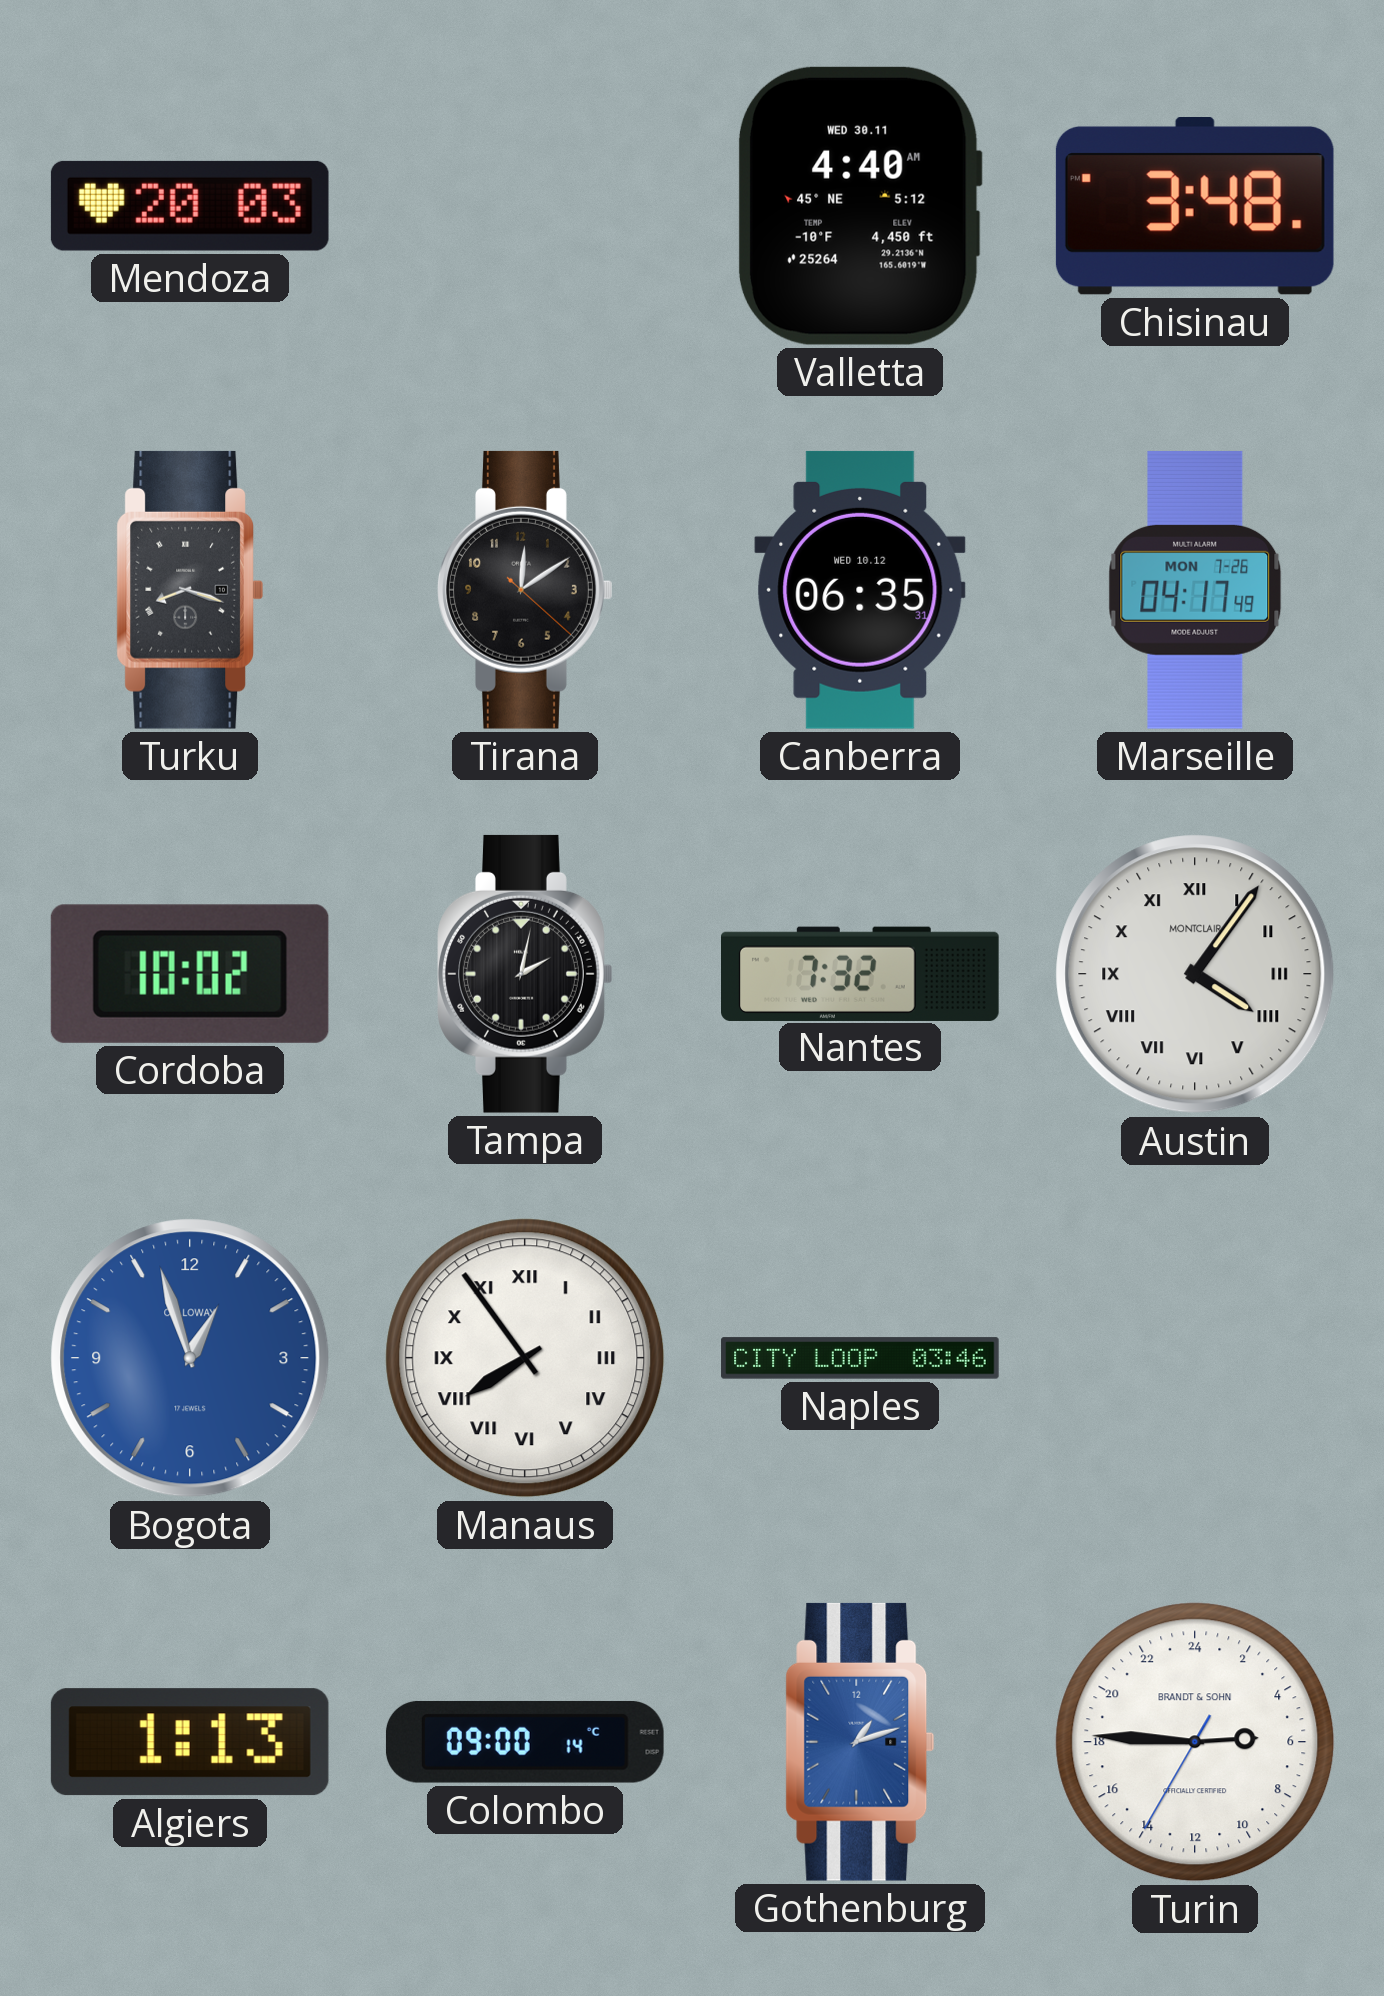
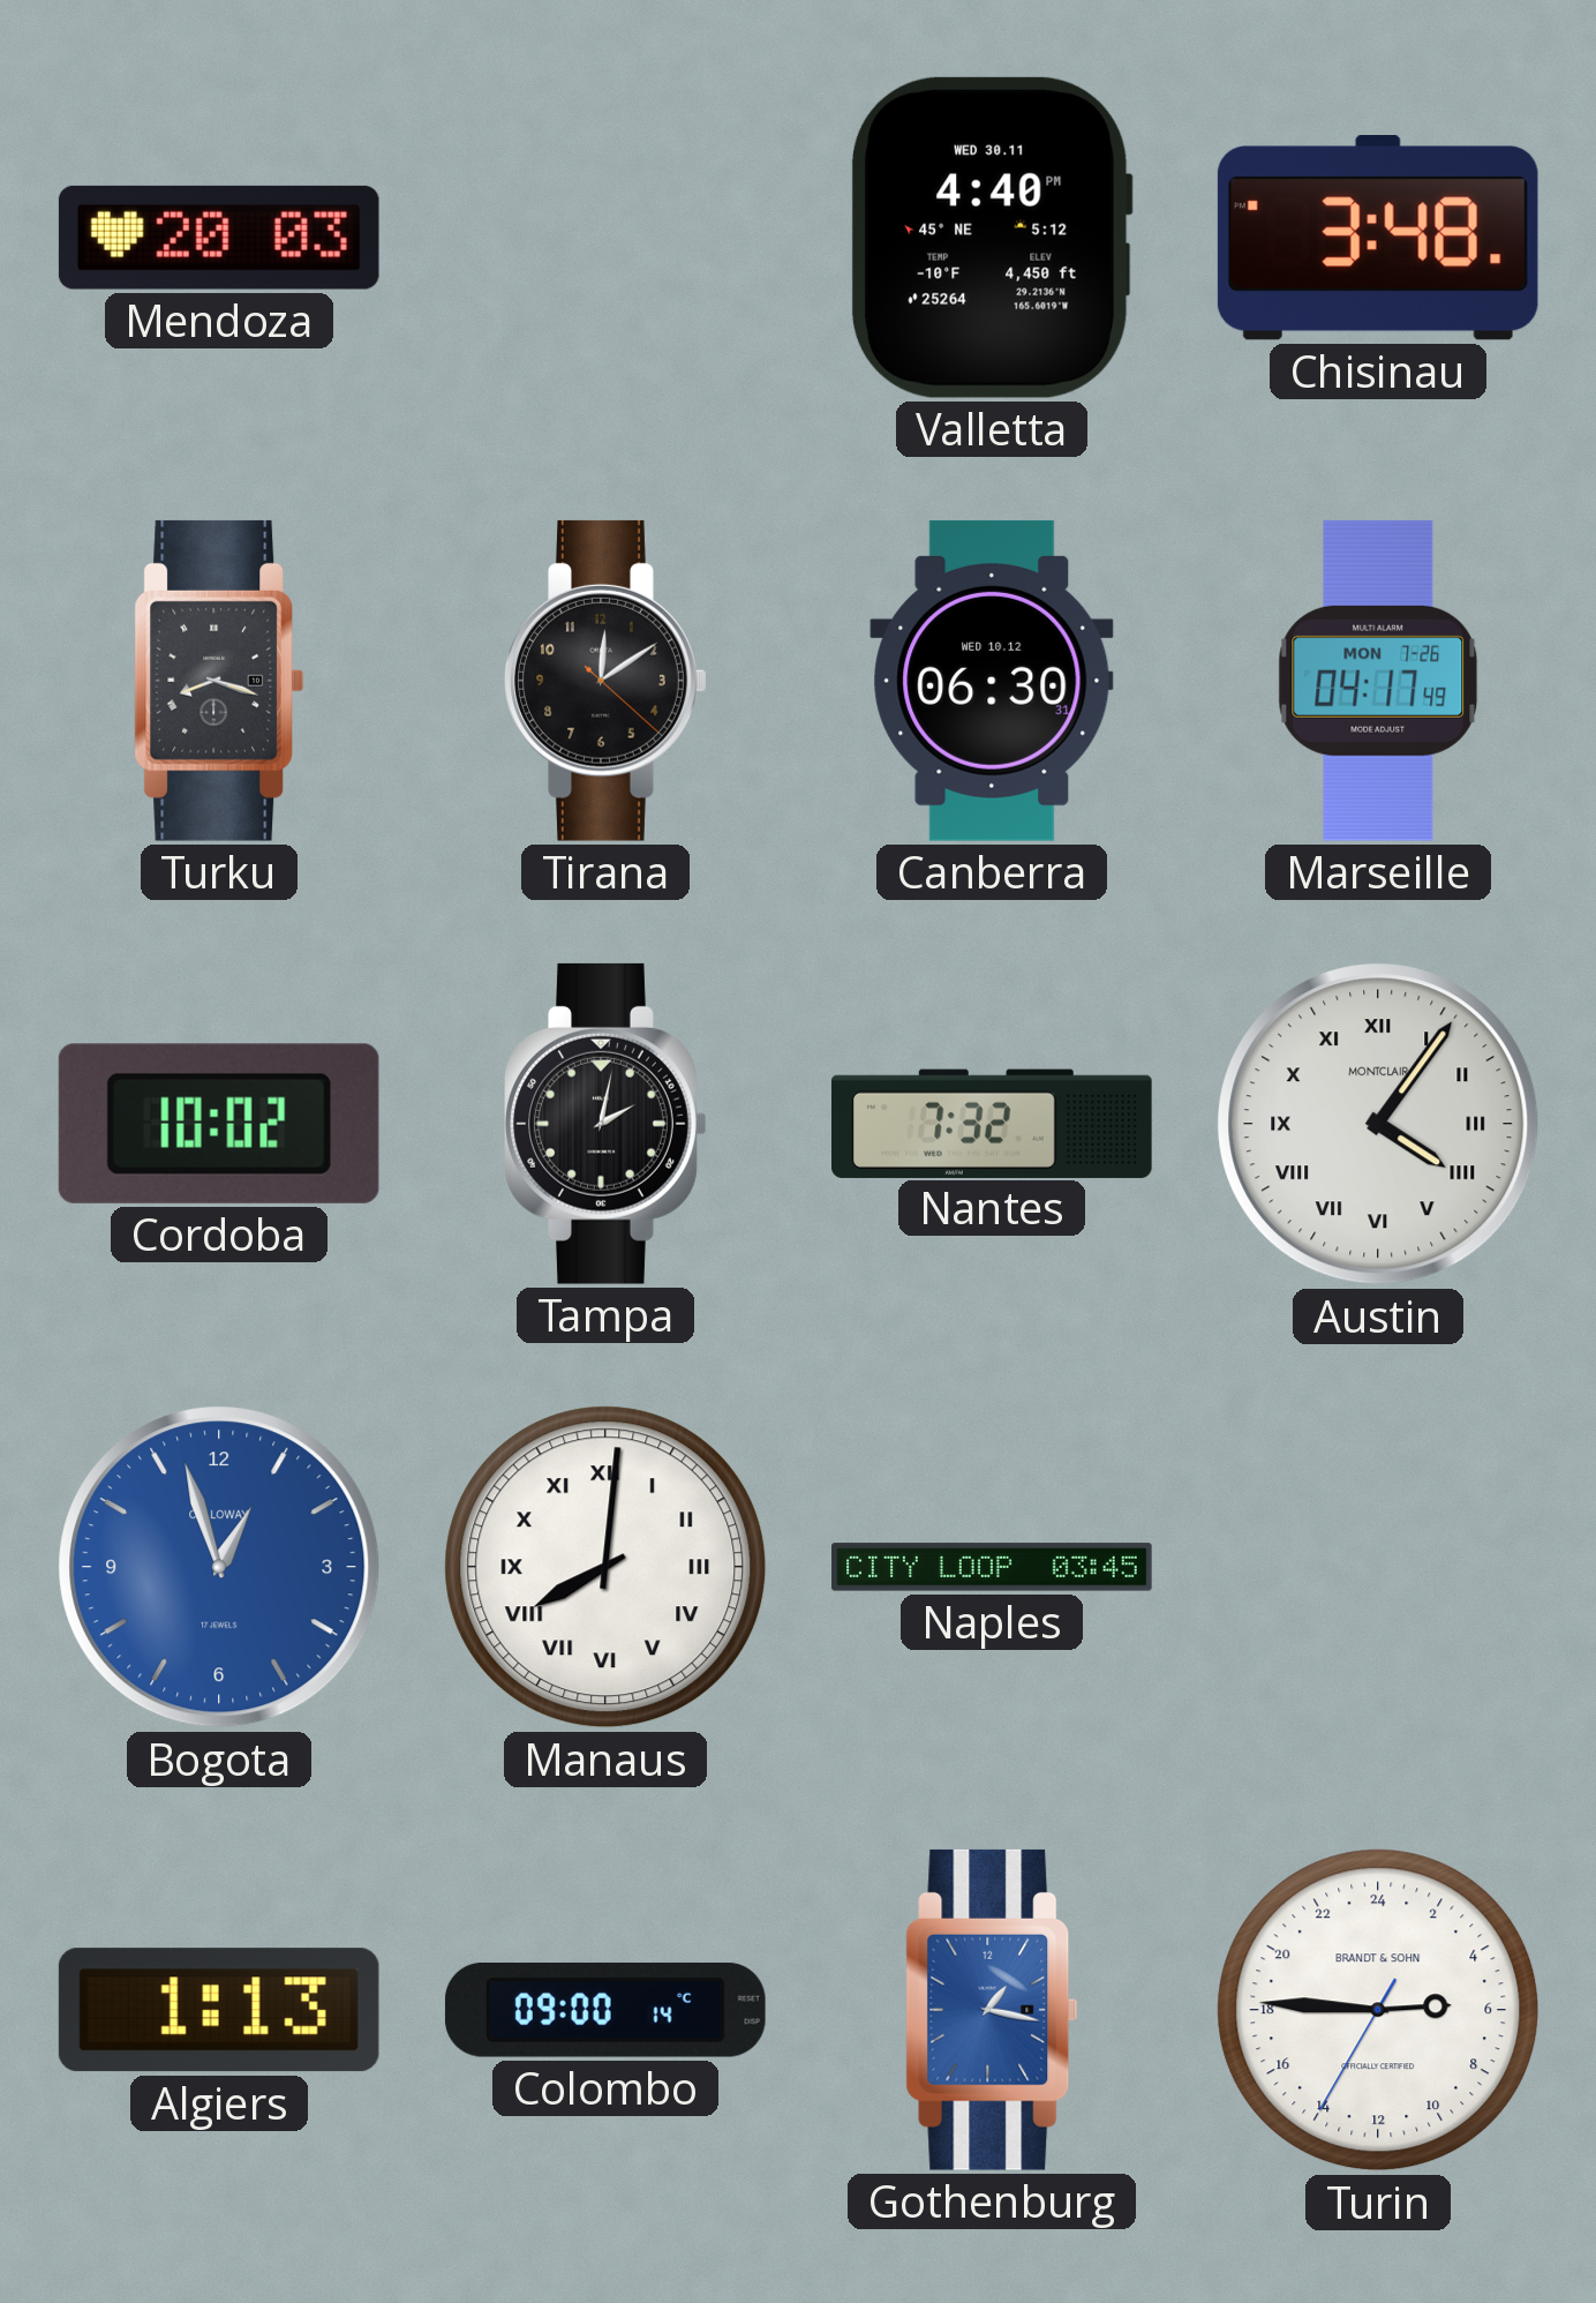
Valletta: 4:40 AM -> 4:40 PM (991, 238)
Canberra: 06:35 -> 06:30 (992, 681)
Manaus: 7:54 -> 8:01 (605, 1567)
Naples: 03:46 -> 03:45 (992, 1567)
Gothenburg: 1:12 -> 1:17 (992, 2010)
